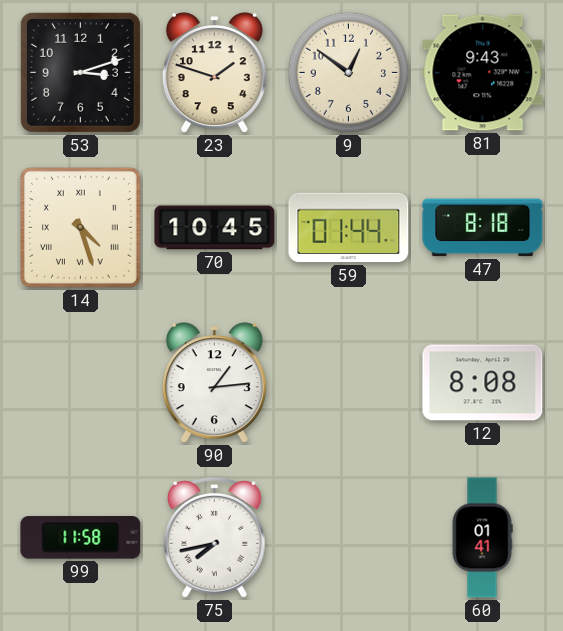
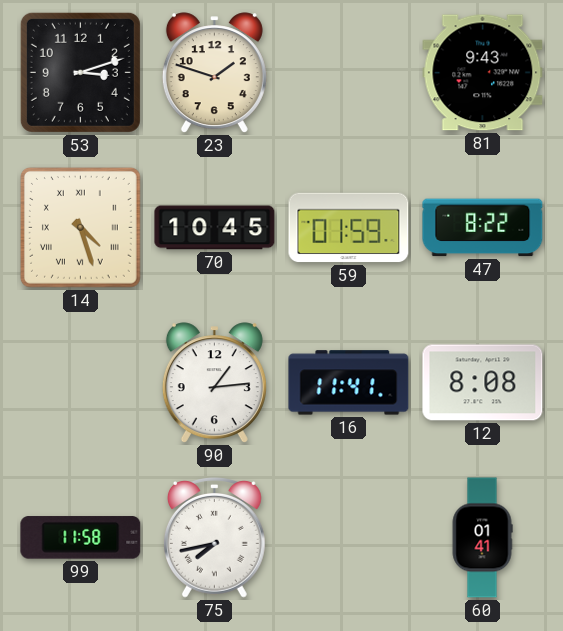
9: 12:51 -> none (349, 73)
59: 01:44 -> 01:59 (349, 228)
47: 8:18 -> 8:22 (483, 228)
16: none -> 11:41 (349, 383)
